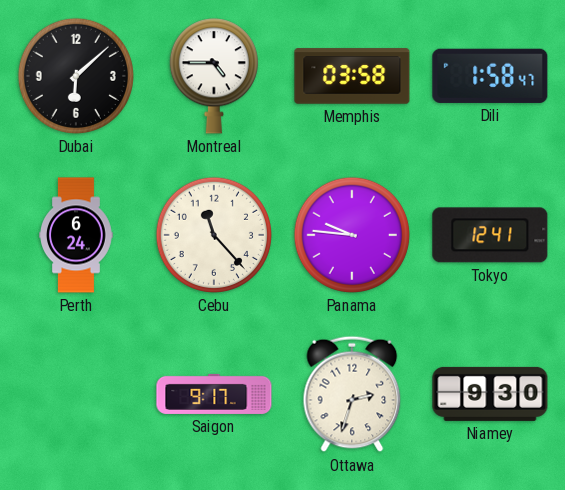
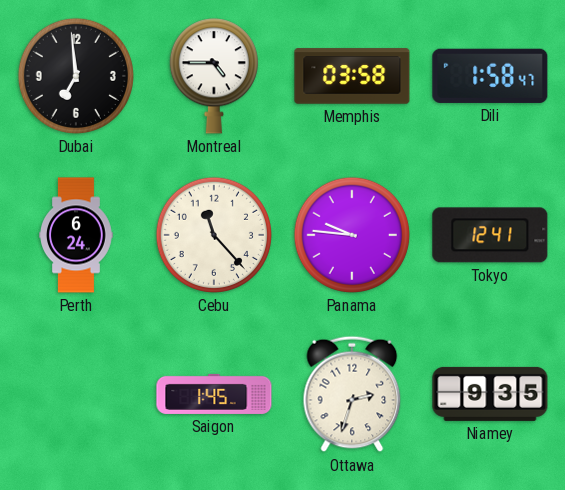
Dubai: 6:08 -> 6:59 (76, 76)
Saigon: 9:17 -> 1:45 (214, 394)
Niamey: 9:30 -> 9:35 (490, 394)
